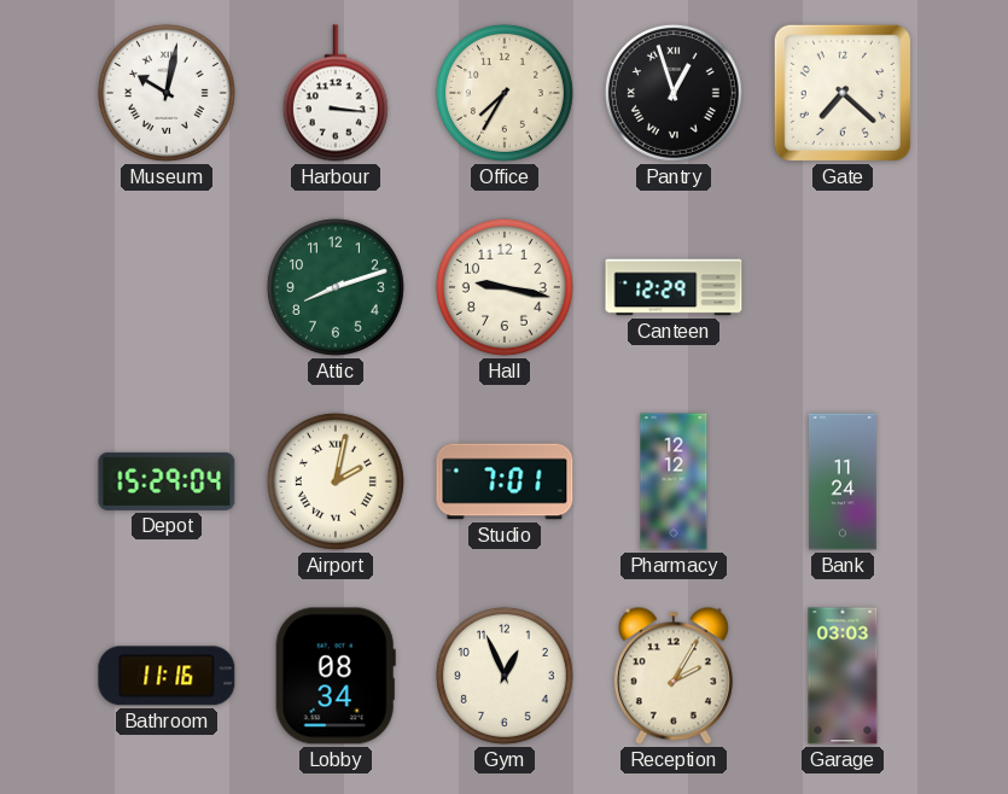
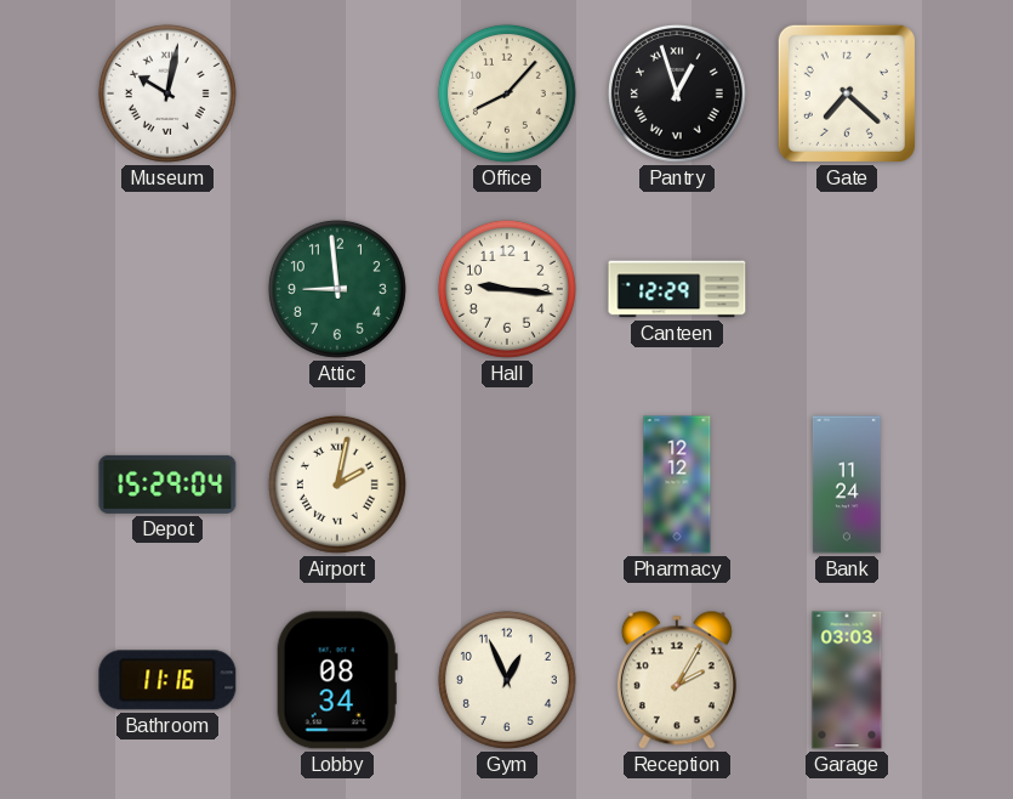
Harbour: 3:16 -> none (336, 93)
Office: 7:35 -> 8:07 (507, 93)
Attic: 8:12 -> 8:59 (337, 289)
Hall: 9:17 -> 9:16 (507, 289)
Studio: 7:01 -> none (505, 481)
